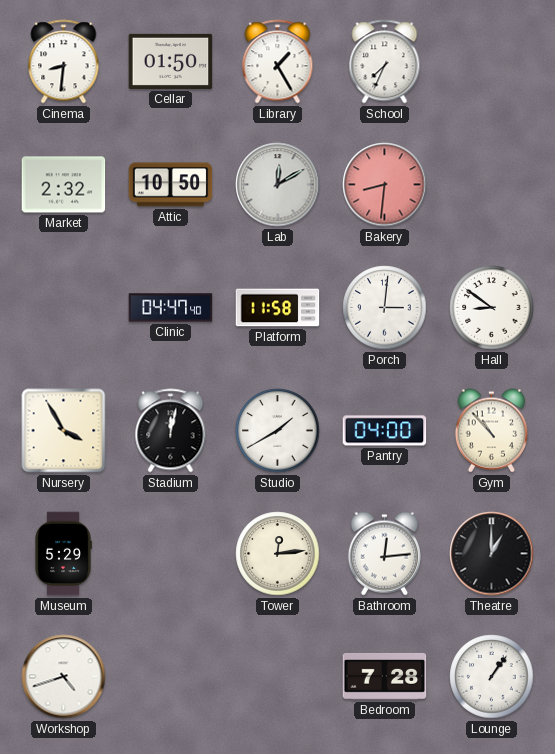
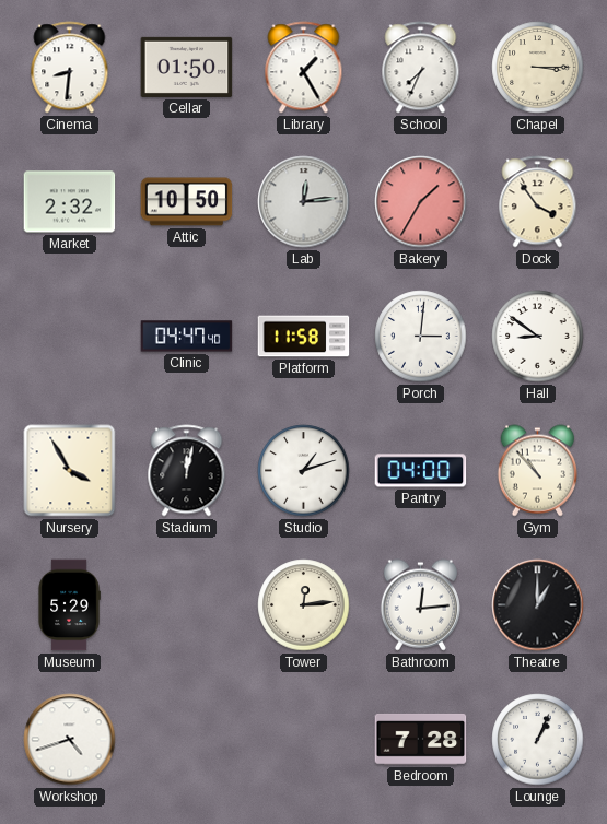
Chapel: none -> 3:15 (538, 68)
Lab: 12:10 -> 12:14 (304, 202)
Bakery: 8:31 -> 1:35 (421, 202)
Dock: none -> 3:54 (538, 202)
Studio: 1:40 -> 1:12 (304, 471)
Lounge: 1:06 -> 1:04 (538, 740)
